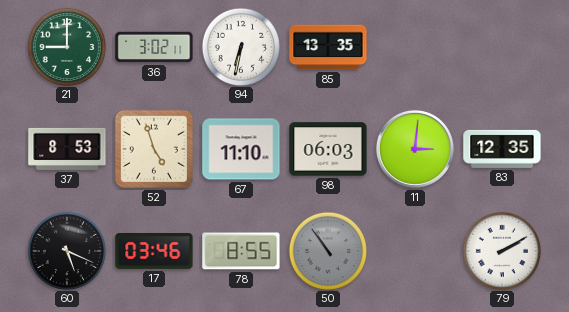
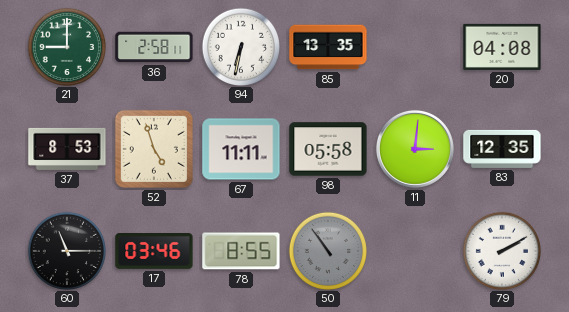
36: 3:02 -> 2:58 (154, 47)
20: none -> 04:08 (502, 47)
67: 11:10 -> 11:11 (241, 149)
98: 06:03 -> 05:58 (328, 149)
60: 5:19 -> 11:15 (66, 250)
